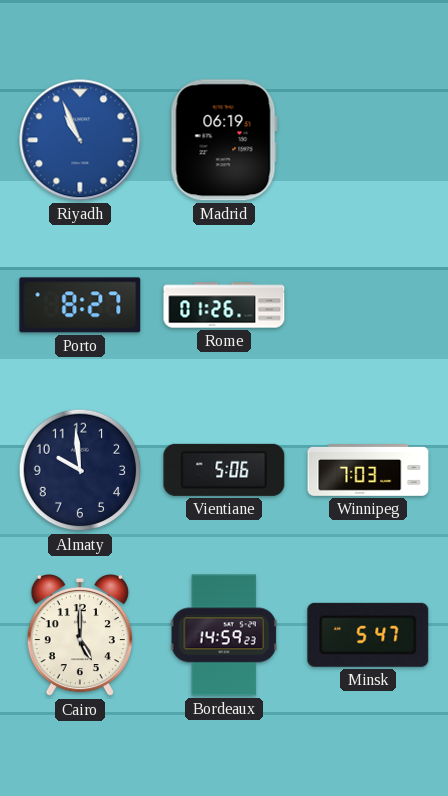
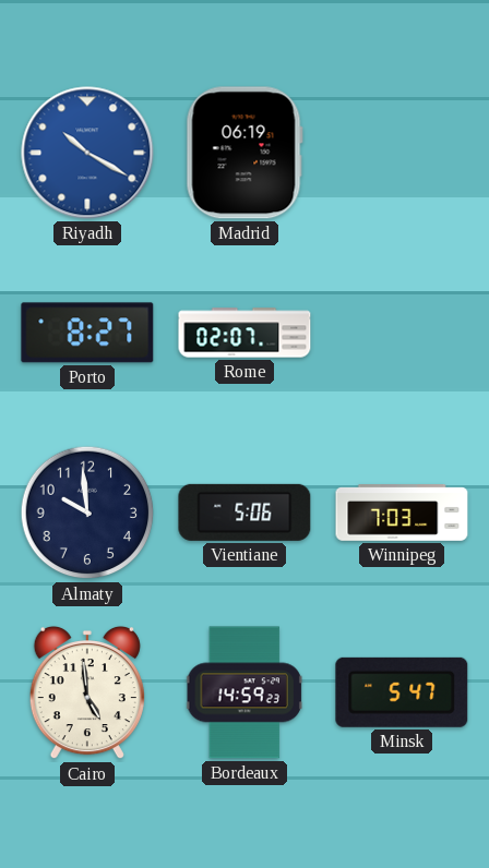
Riyadh: 10:56 -> 10:20 (87, 153)
Rome: 01:26 -> 02:07 (244, 333)
Cairo: 5:00 -> 4:59 (87, 692)
